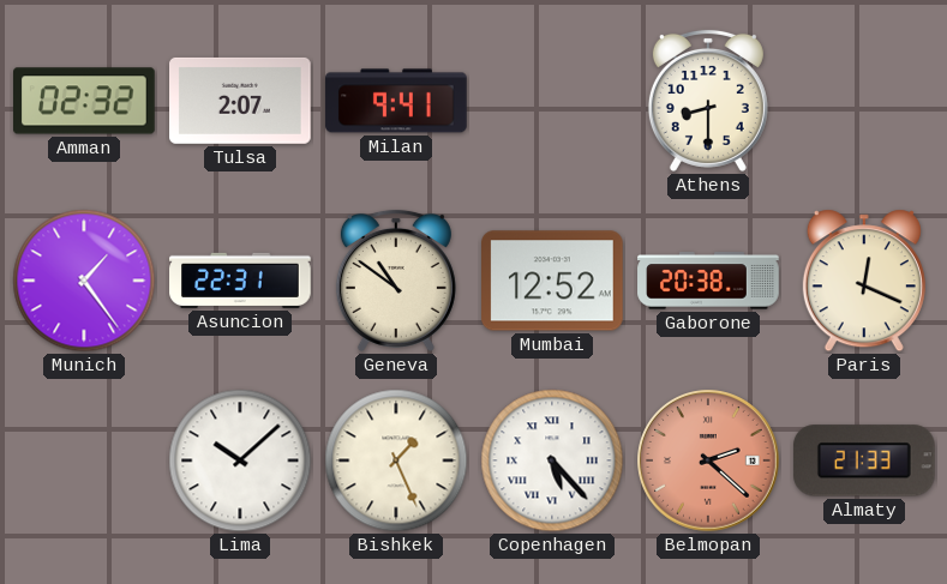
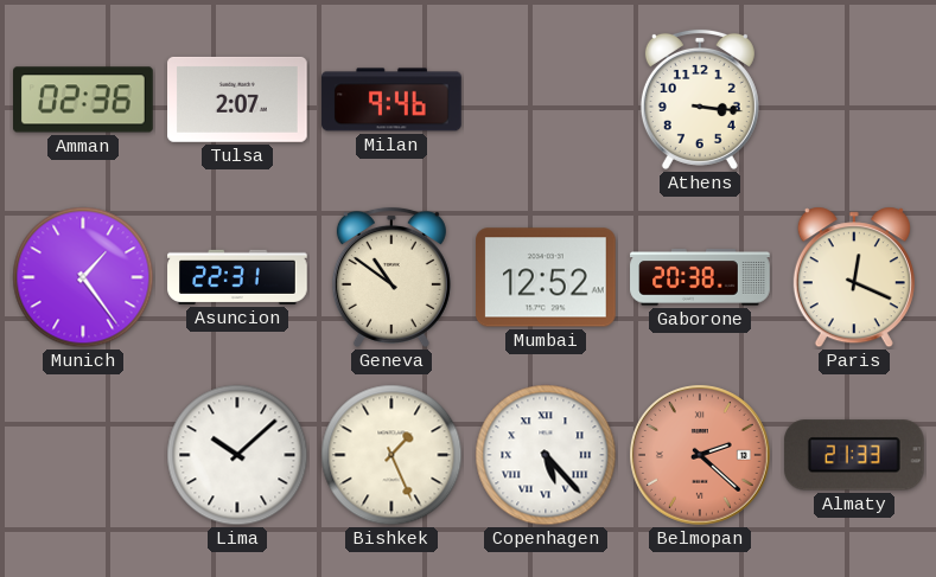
Amman: 02:32 -> 02:36 (84, 100)
Milan: 9:41 -> 9:46 (391, 100)
Athens: 8:30 -> 3:16 (700, 100)
